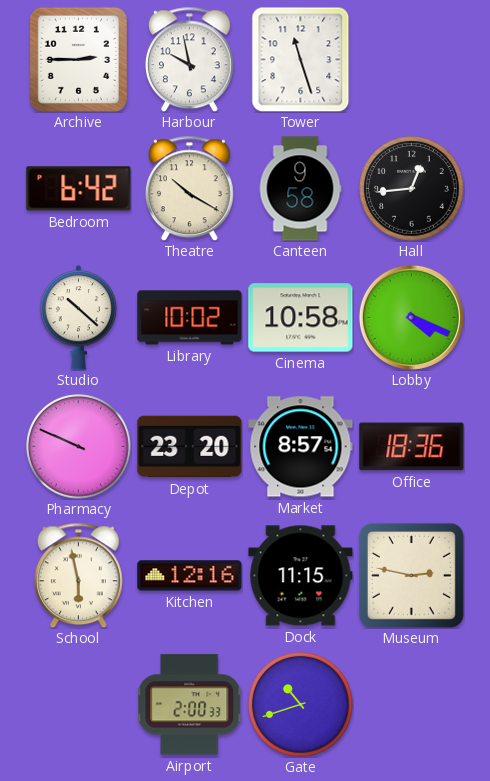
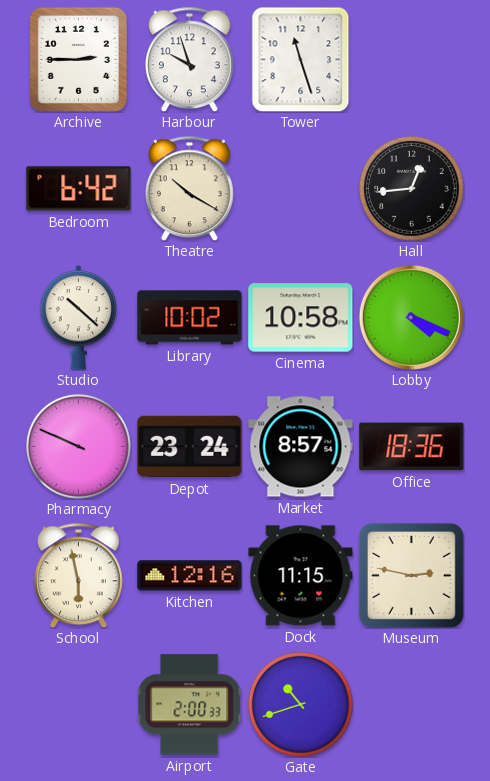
Harbour: 9:58 -> 9:57 (189, 59)
Canteen: 9:58 -> none (300, 189)
Depot: 23:20 -> 23:24 (190, 447)
